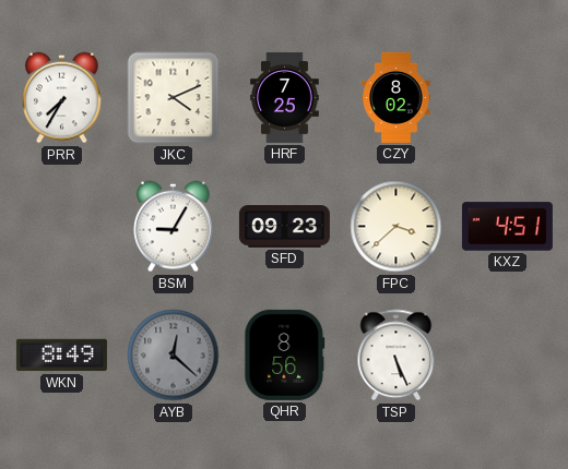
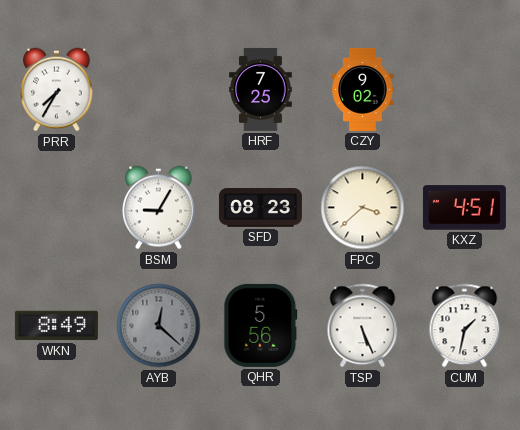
JKC: 4:11 -> none (174, 98)
CZY: 8:02 -> 9:02 (363, 89)
SFD: 09:23 -> 08:23 (260, 208)
QHR: 8:56 -> 5:56 (261, 325)
CUM: none -> 1:32 (465, 326)
